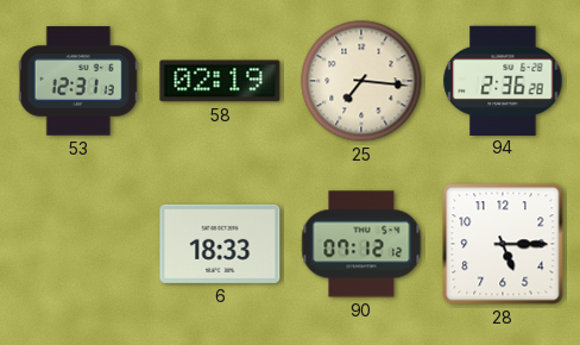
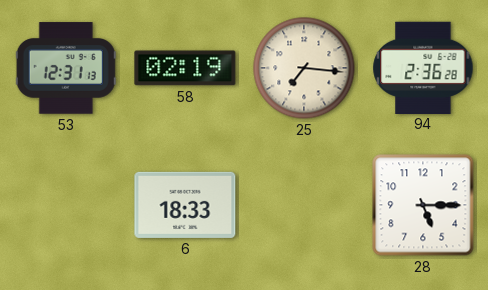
90: 07:12 -> none (361, 244)
